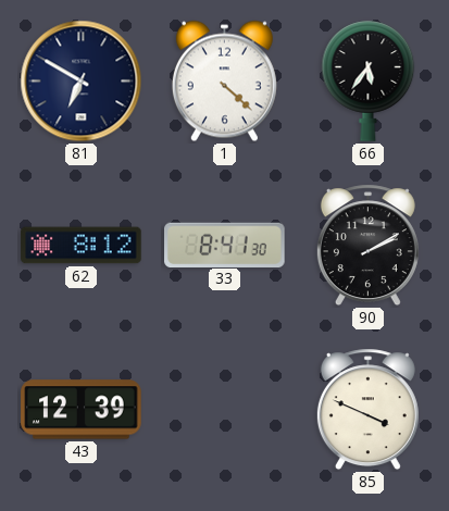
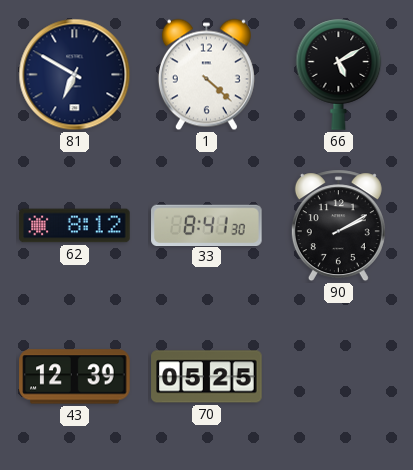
66: 5:36 -> 5:10 (339, 74)
70: none -> 05:25 (207, 377)
85: 3:49 -> none (367, 410)
